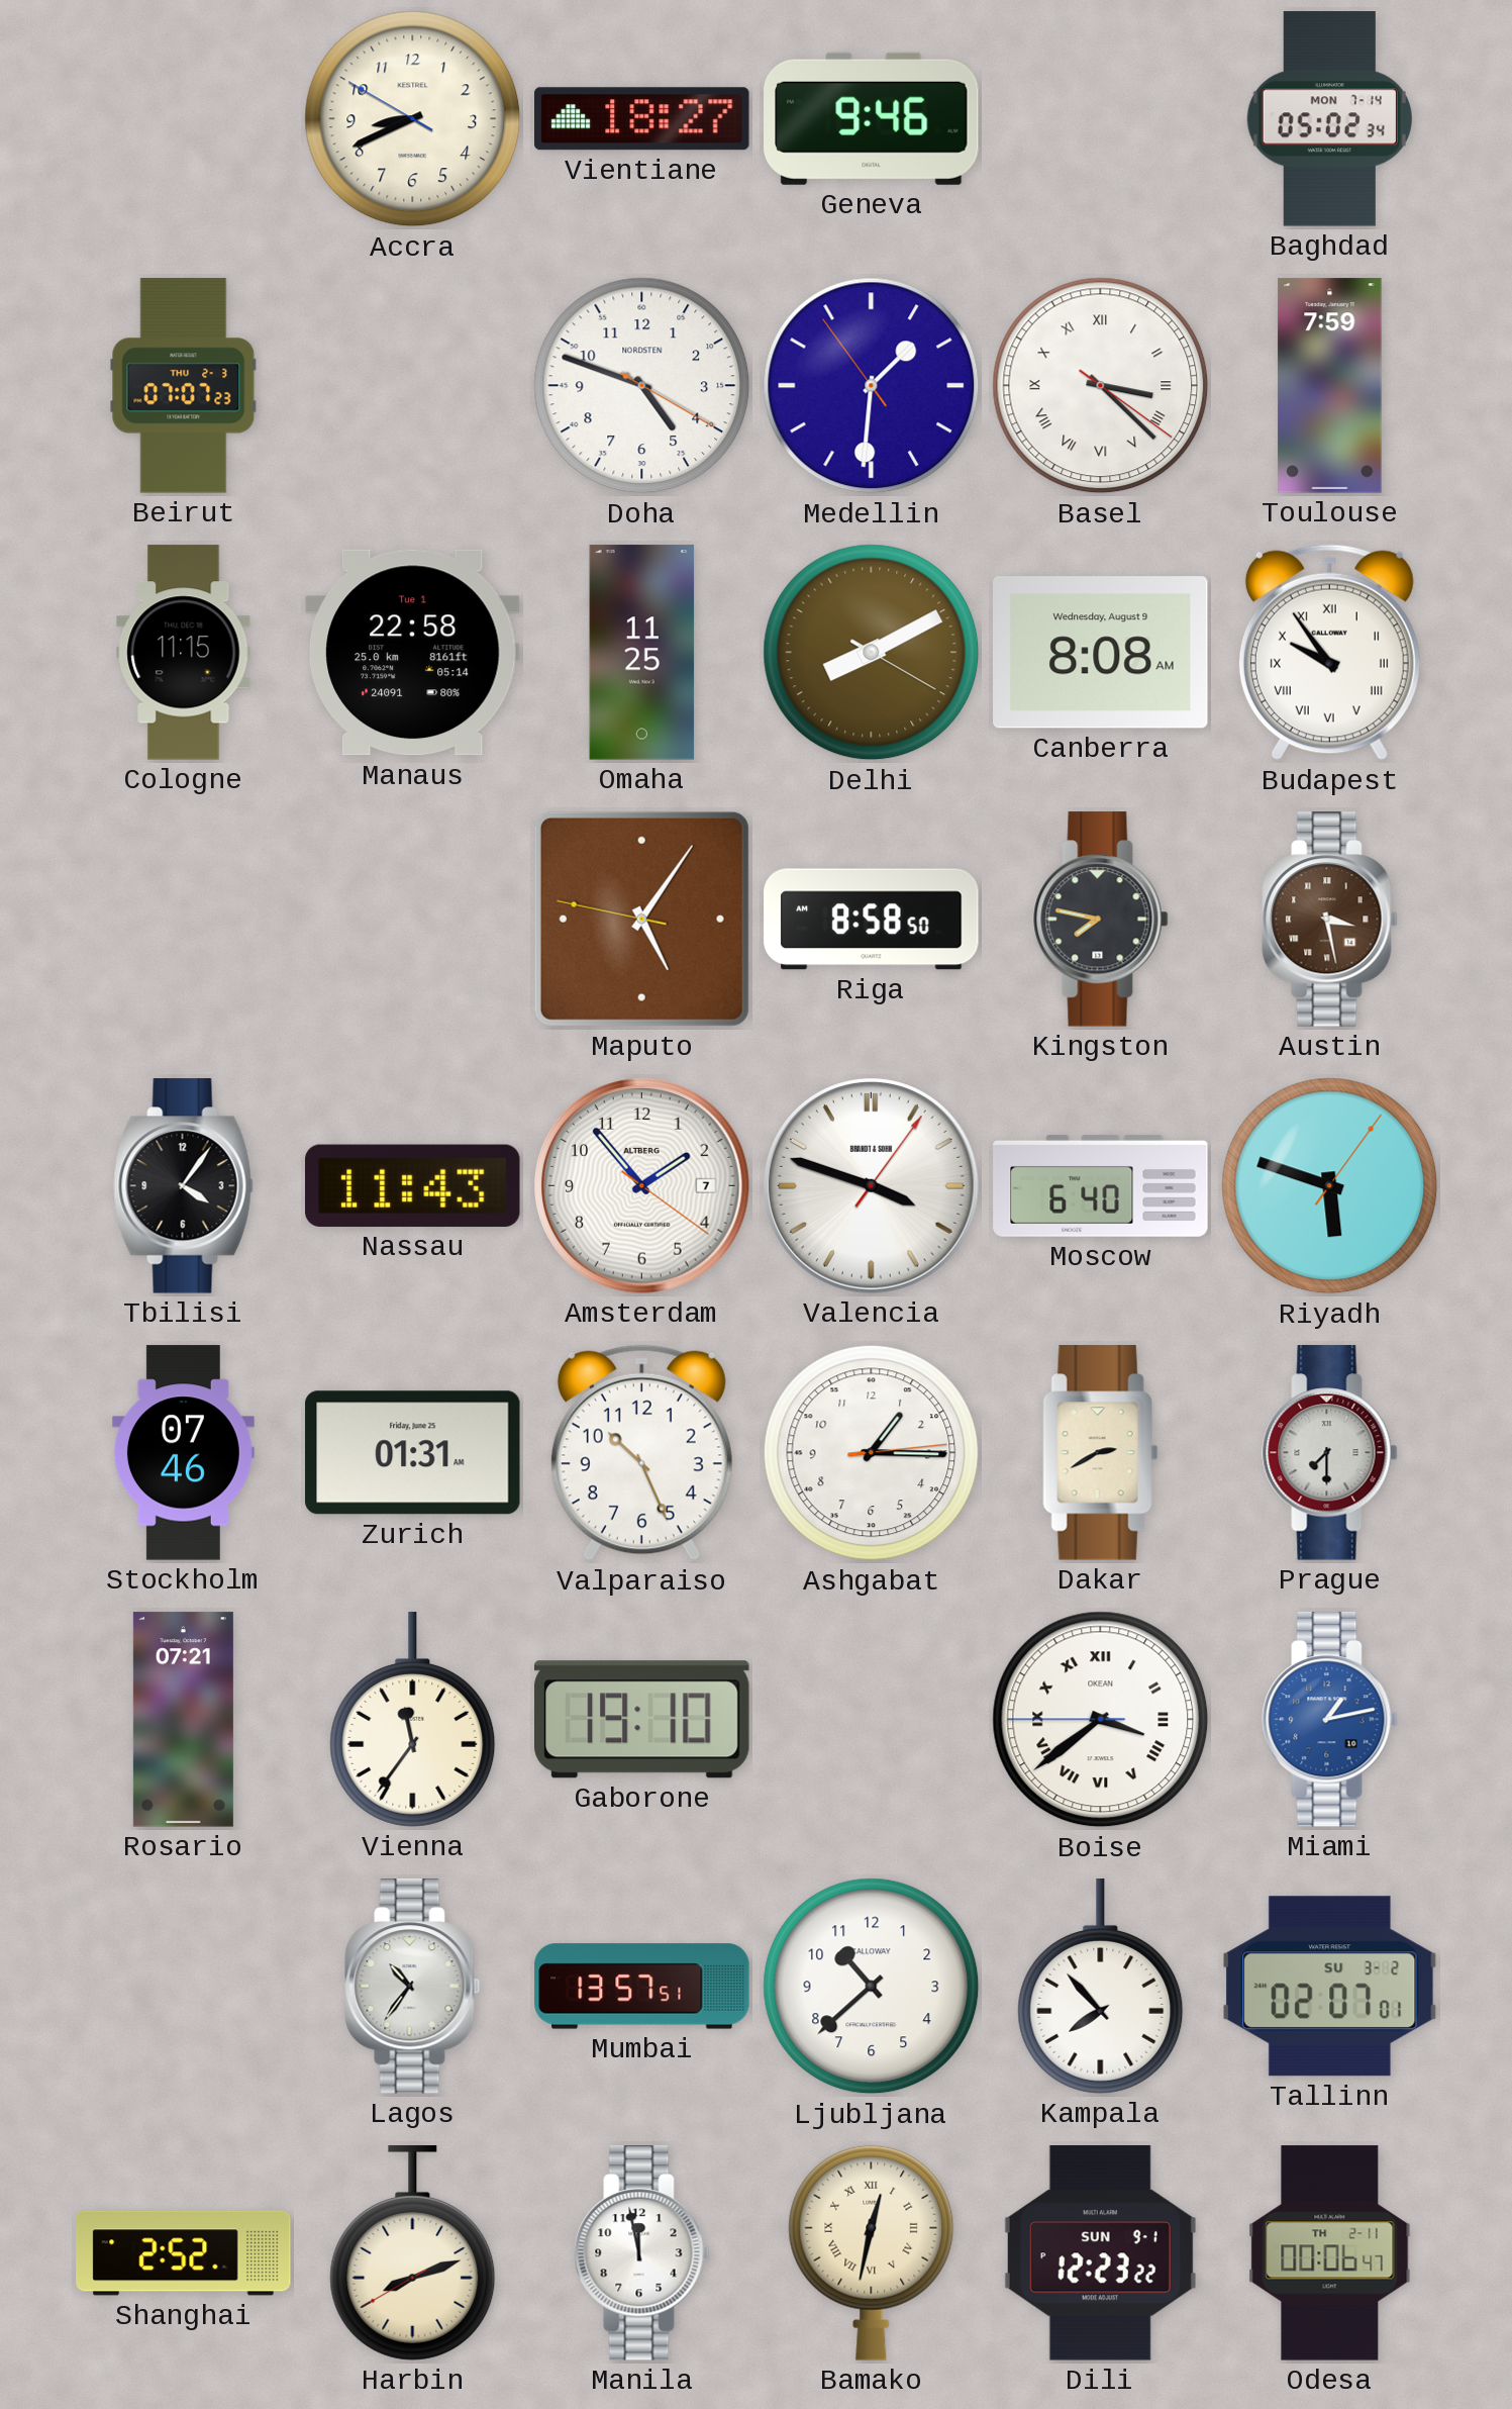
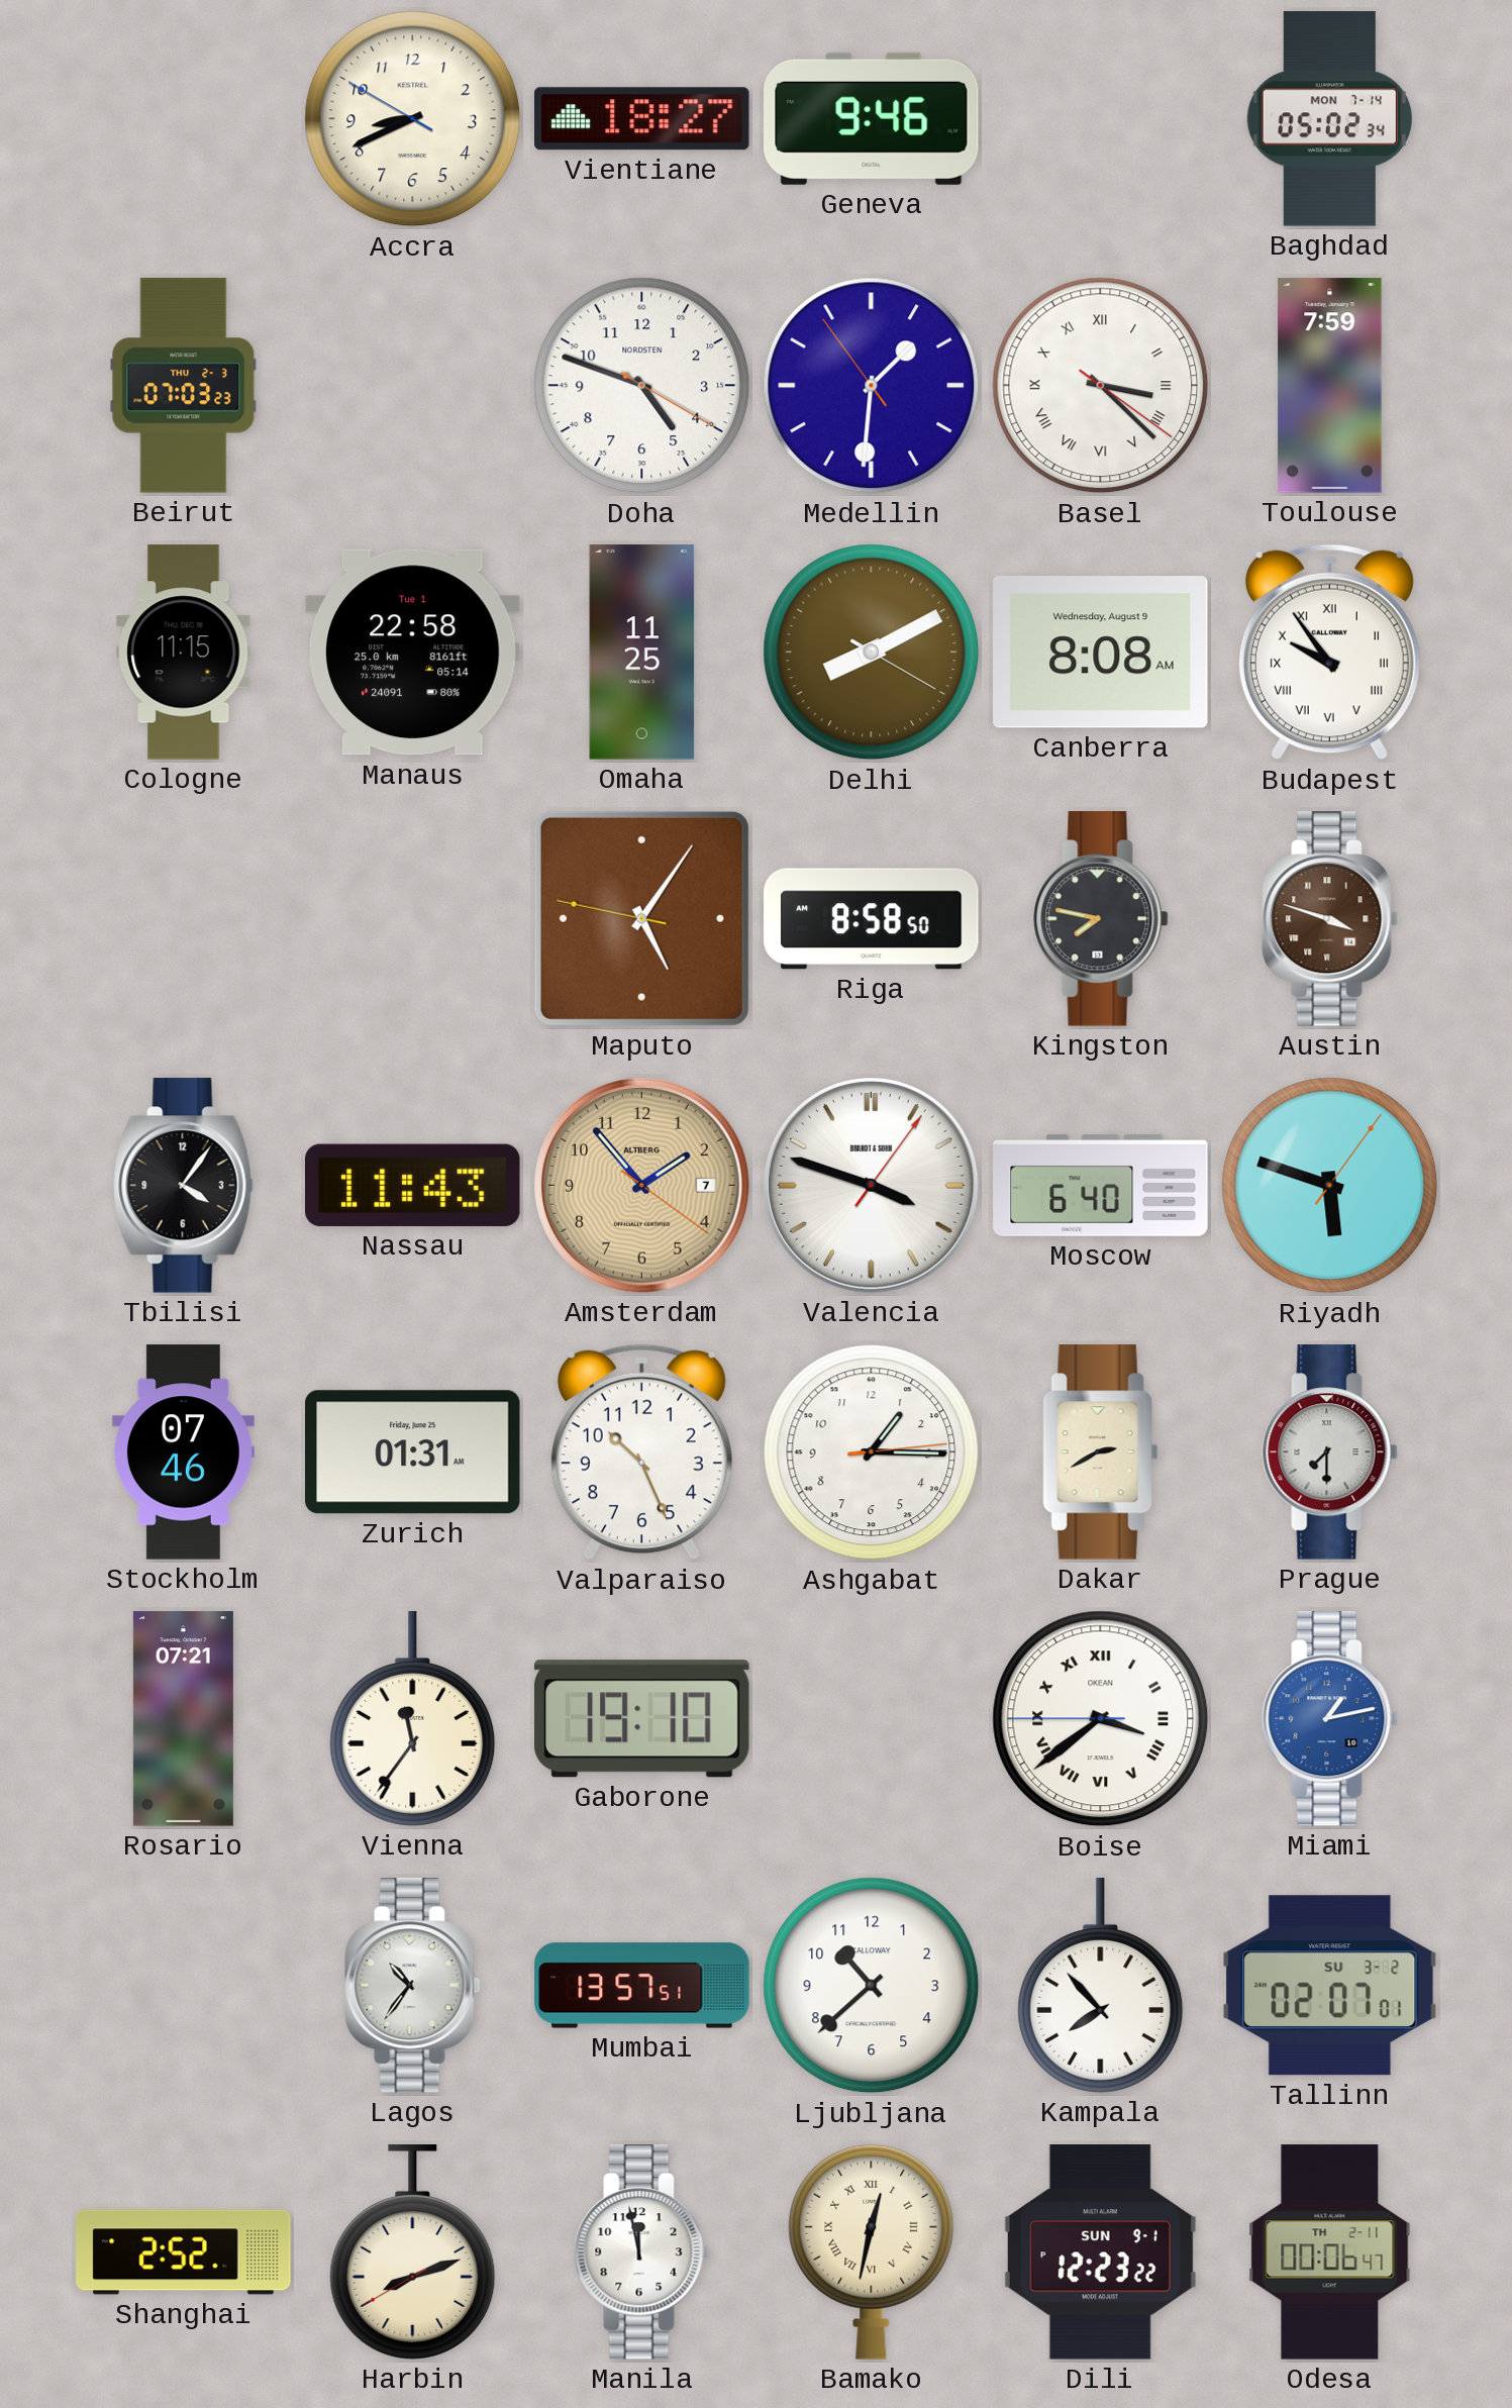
Beirut: 07:07 -> 07:03 (184, 386)
Austin: 3:28 -> 3:48 (1330, 919)
Amsterdam dial: white -> champagne (642, 1186)
